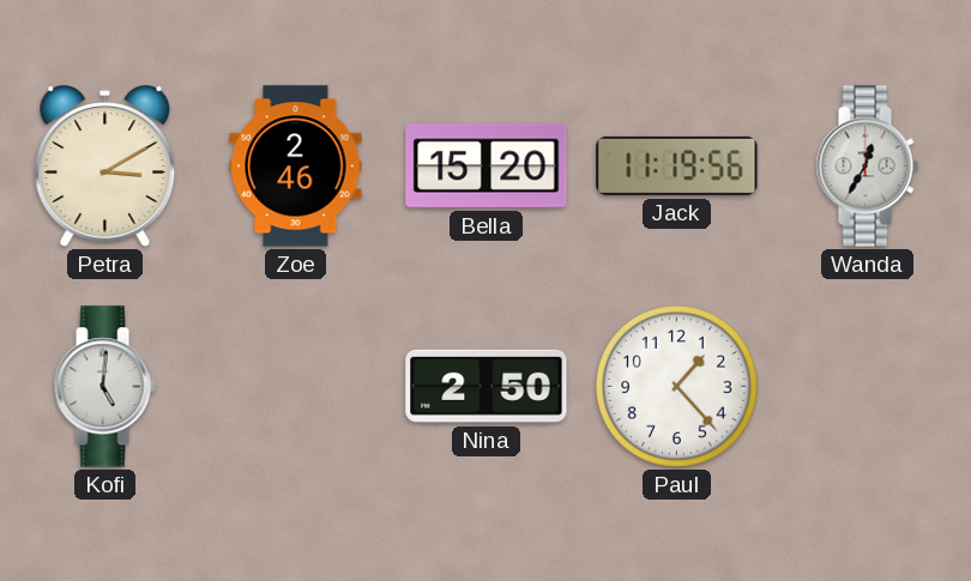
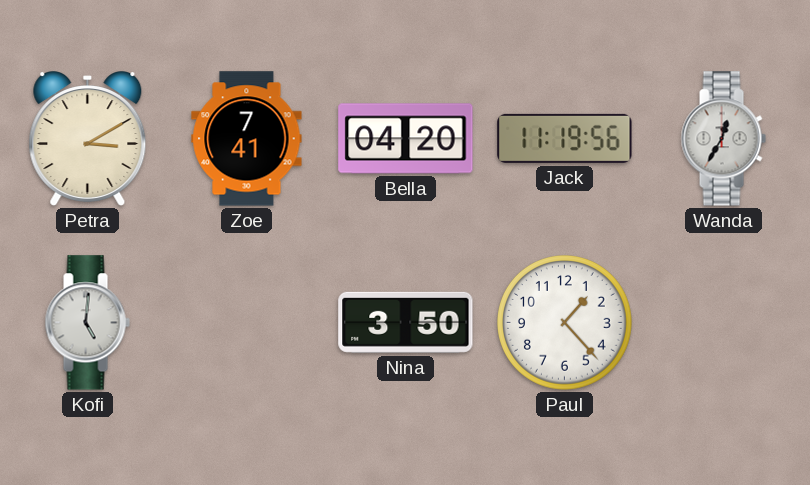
Zoe: 2:46 -> 7:41 (247, 139)
Bella: 15:20 -> 04:20 (406, 139)
Nina: 2:50 -> 3:50 (406, 322)
